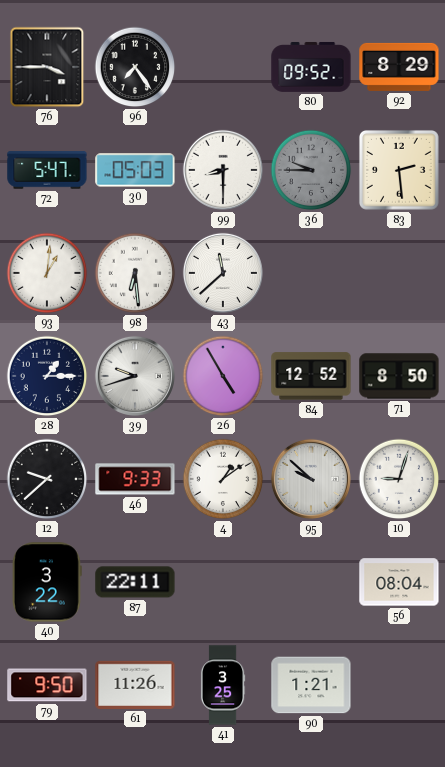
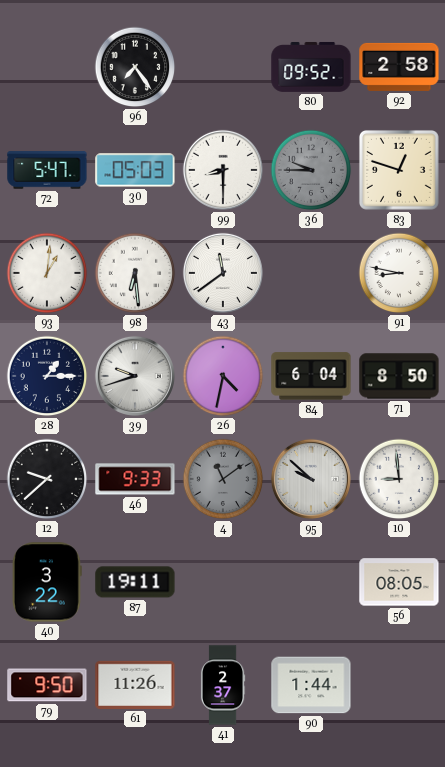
76: 3:45 -> none (47, 67)
92: 8:29 -> 2:58 (399, 67)
83: 2:29 -> 12:48 (399, 170)
43: 11:38 -> 11:39 (223, 273)
91: none -> 8:47 (399, 273)
26: 4:55 -> 4:32 (223, 376)
84: 12:52 -> 6:04 (311, 376)
4: 1:09 -> 11:09 (223, 479)
4 dial: white -> grey (223, 479)
10: 9:03 -> 8:59 (399, 479)
87: 22:11 -> 19:11 (135, 582)
56: 08:04 -> 08:05 (399, 582)
41: 3:25 -> 2:37 (223, 685)
90: 1:21 -> 1:44 (311, 685)
